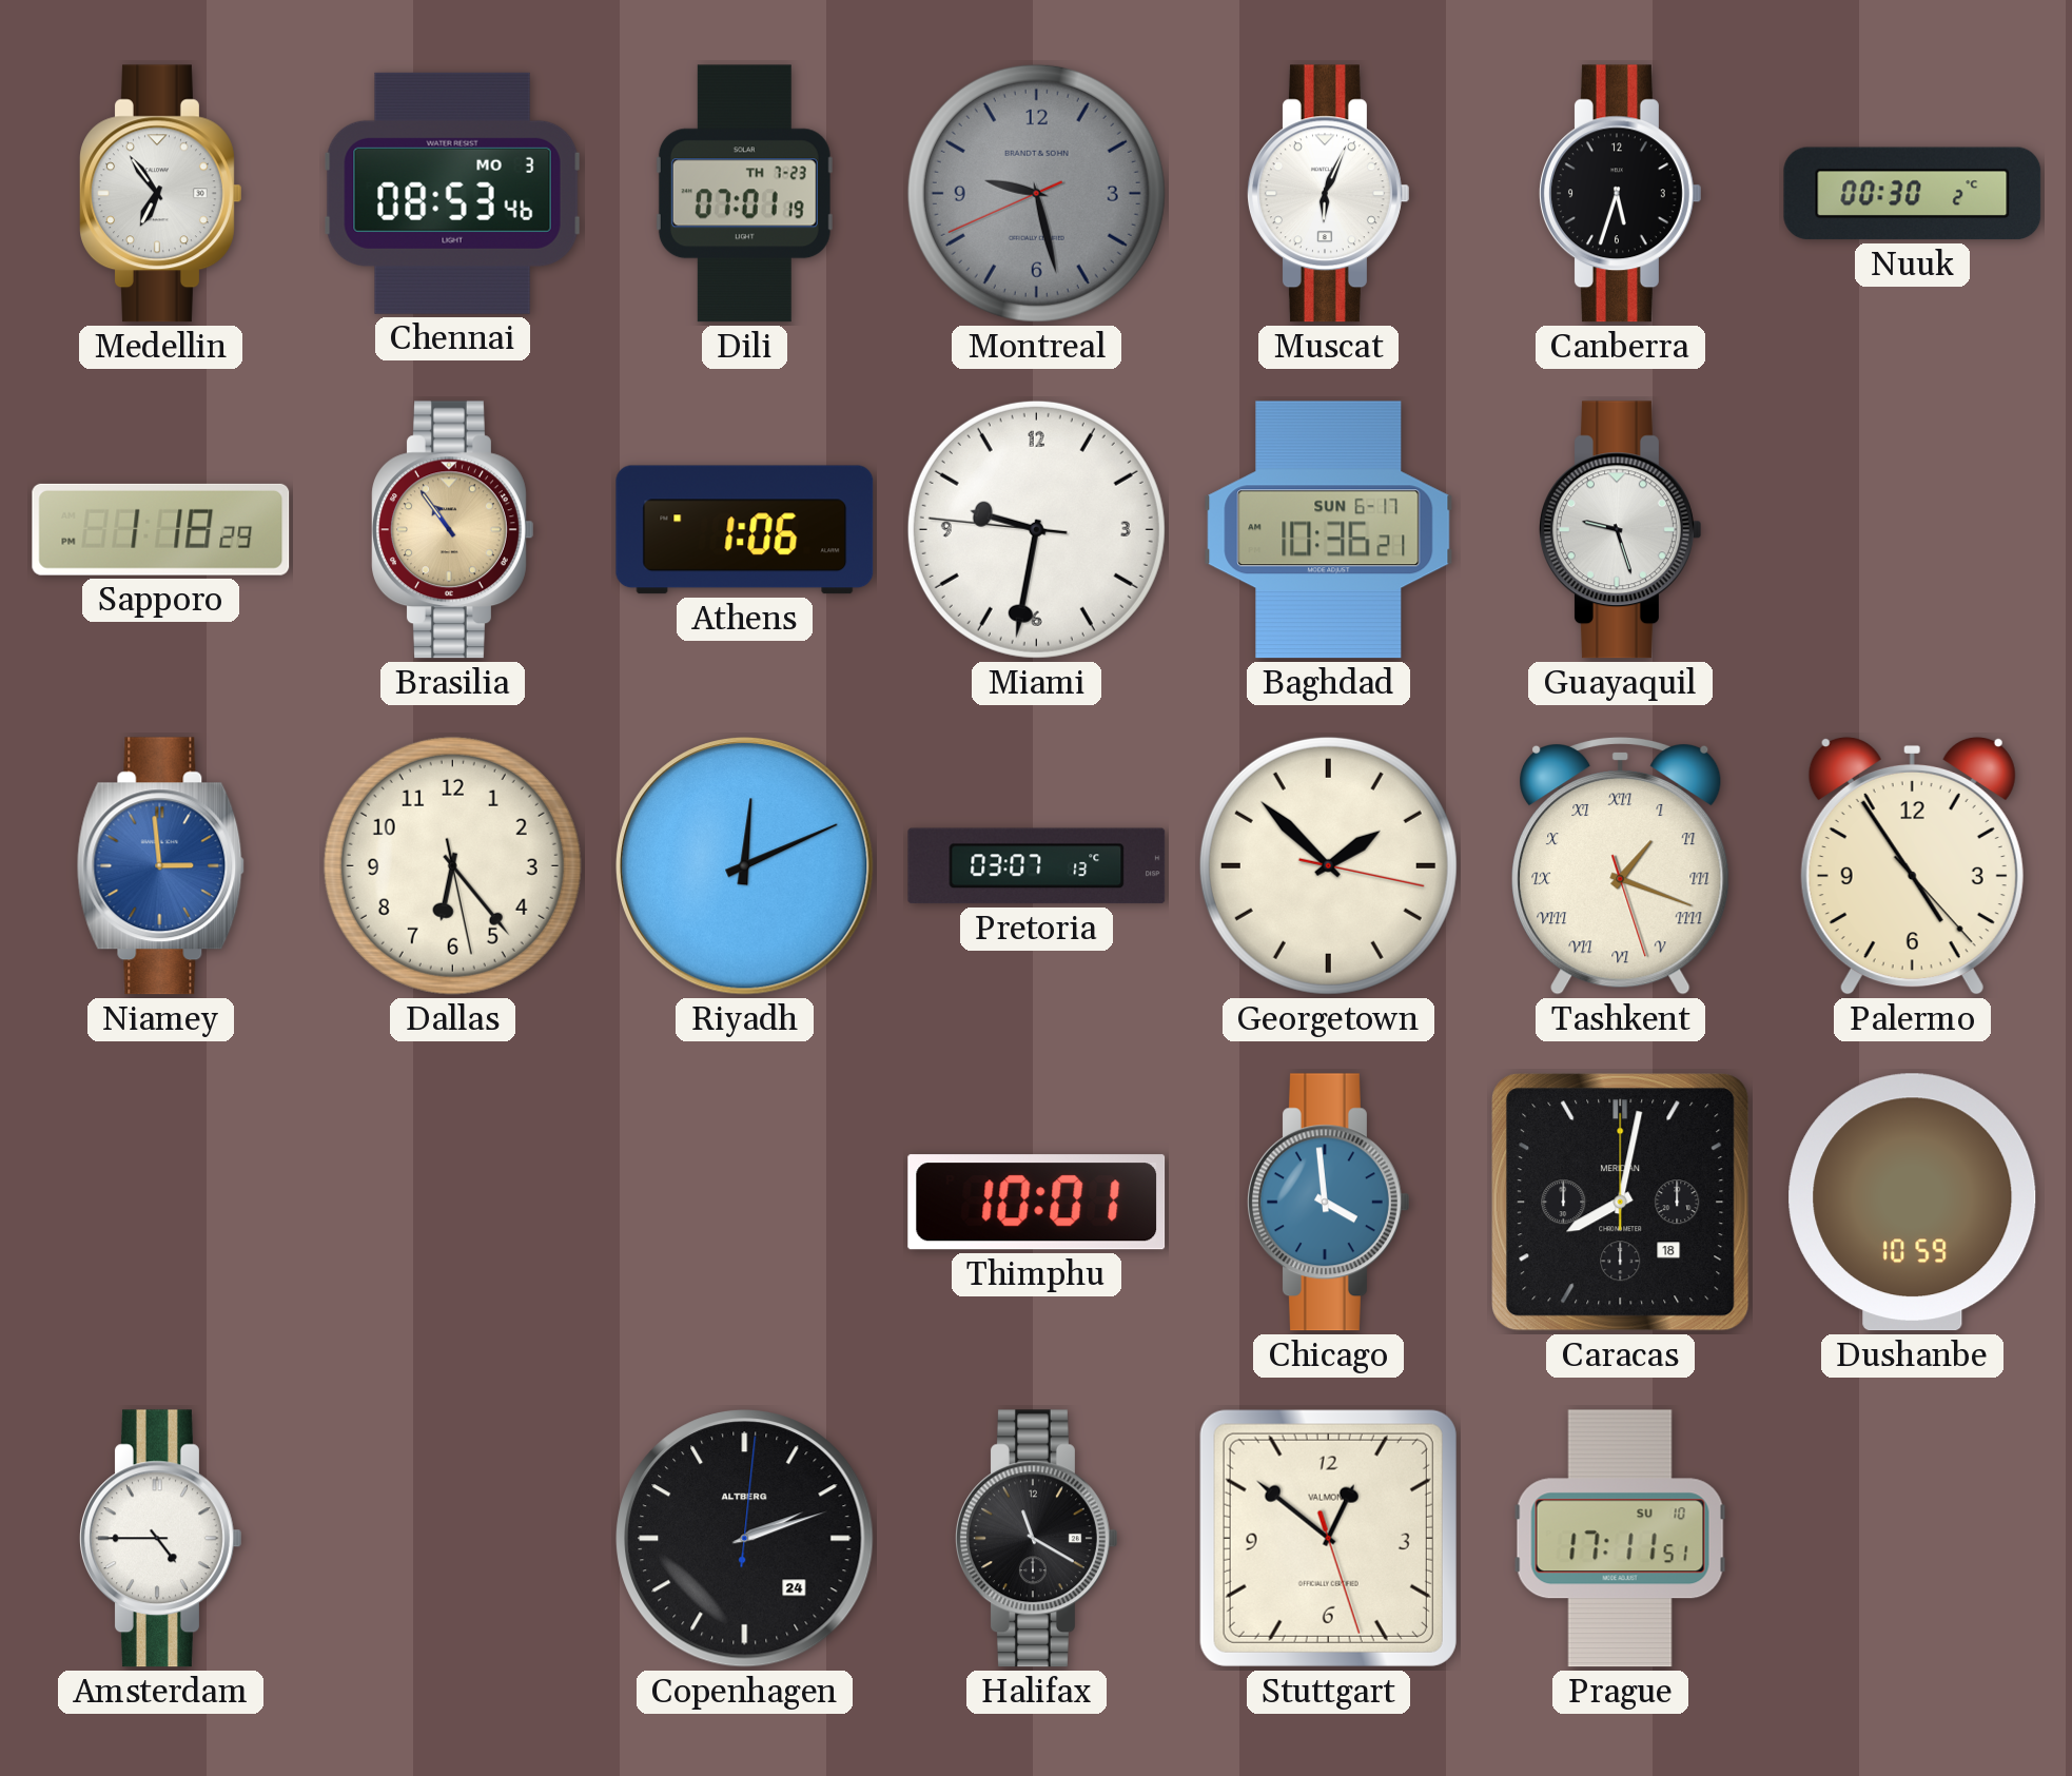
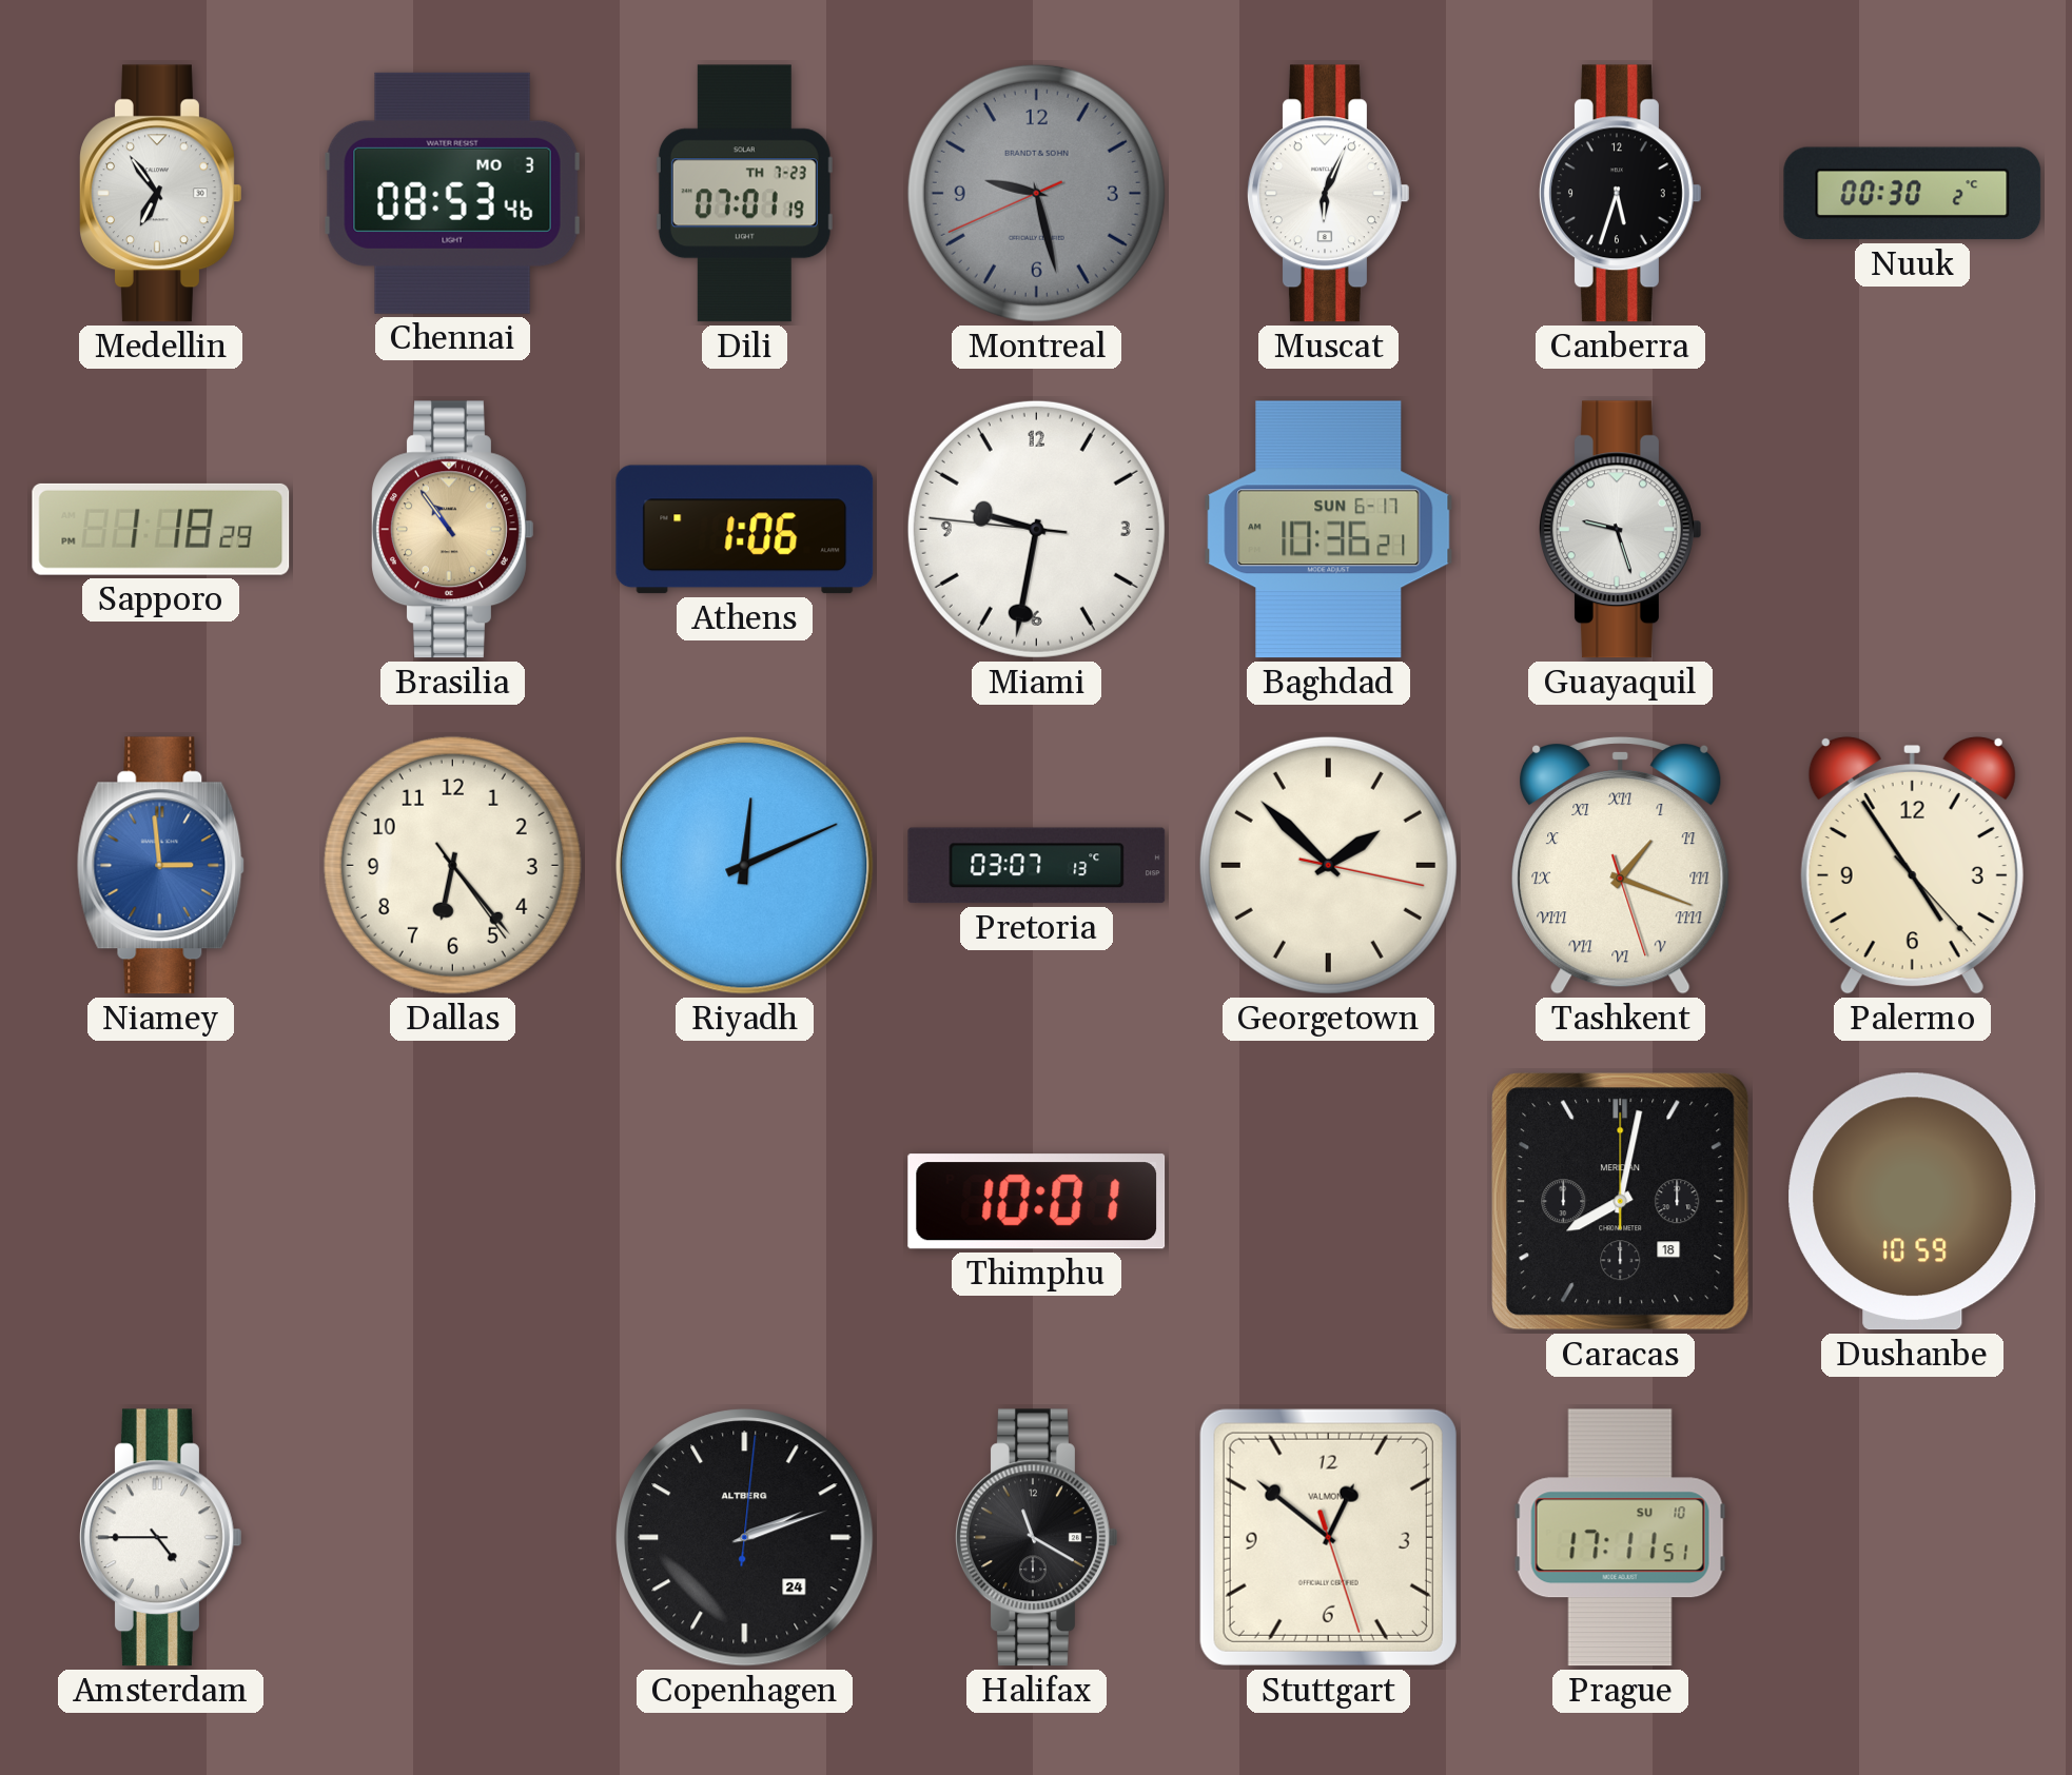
Dallas: 6:23:28 -> 6:23:24 (452, 865)
Chicago: 3:59 -> none (1329, 1203)
